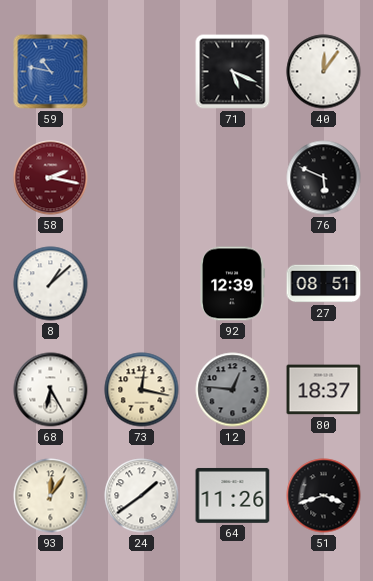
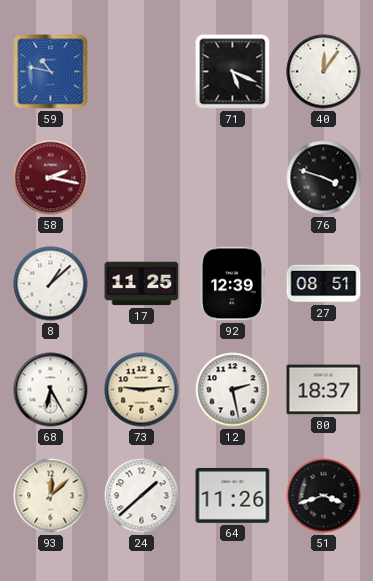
76: 5:49 -> 3:48 (324, 178)
17: none -> 11:25 (142, 284)
73: 12:17 -> 9:14 (142, 390)
12: 12:46 -> 2:28 (233, 390)
12 dial: grey -> white (233, 390)
93: 12:06 -> 12:08 (51, 496)
24: 1:39 -> 1:38 (142, 496)
